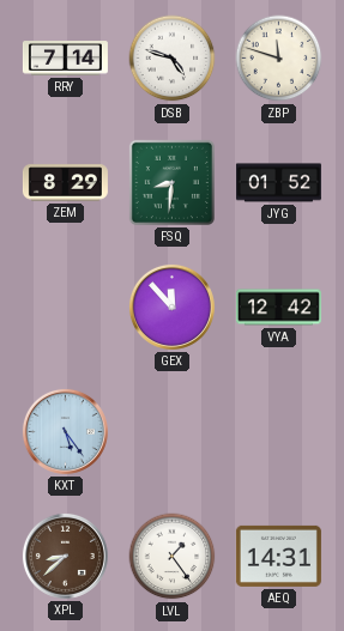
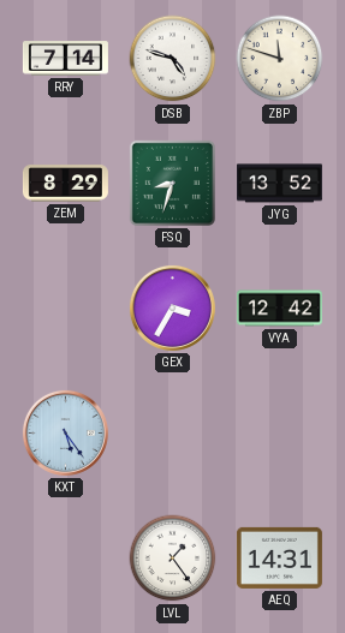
FSQ: 8:31 -> 8:33 (172, 183)
JYG: 01:52 -> 13:52 (279, 184)
GEX: 11:53 -> 3:35 (172, 307)
XPL: 8:38 -> none (65, 556)
